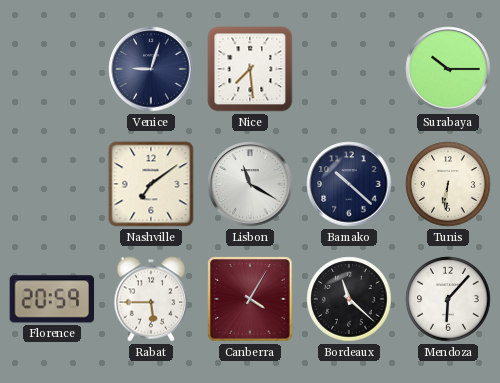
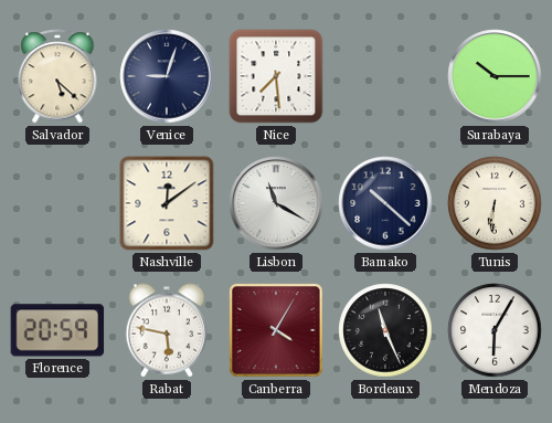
Salvador: none -> 5:22 (57, 76)
Nashville: 7:09 -> 12:09 (167, 203)
Rabat: 5:45 -> 5:47 (167, 330)
Bordeaux: 11:22 -> 11:26 (385, 330)
Mendoza: 6:07 -> 6:05 (495, 330)
